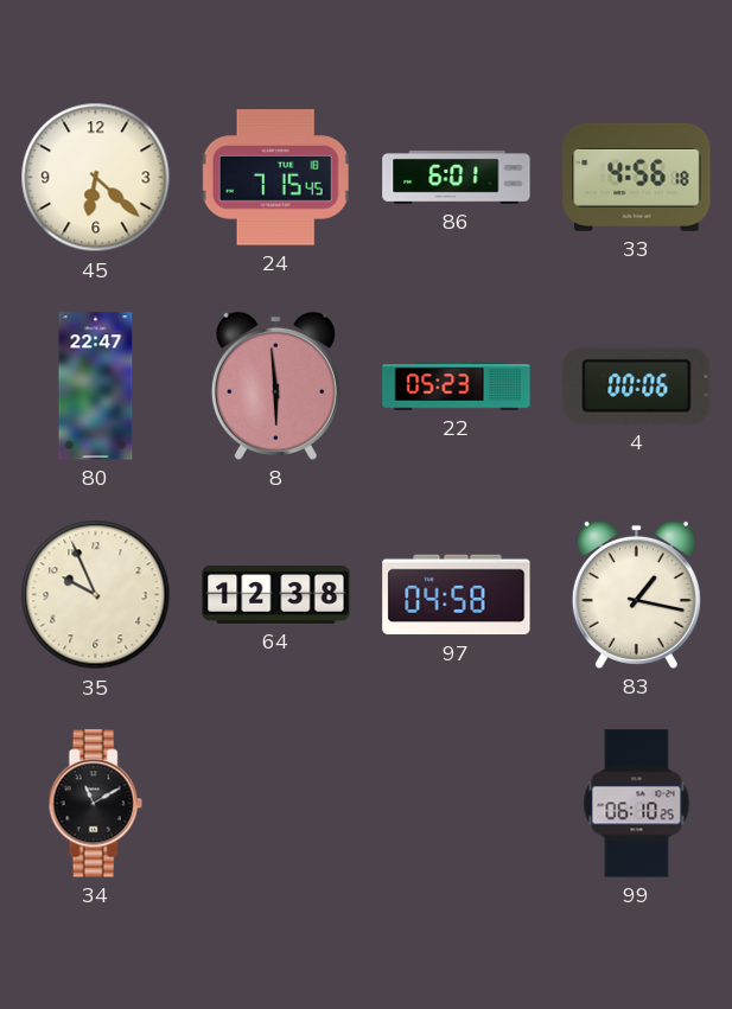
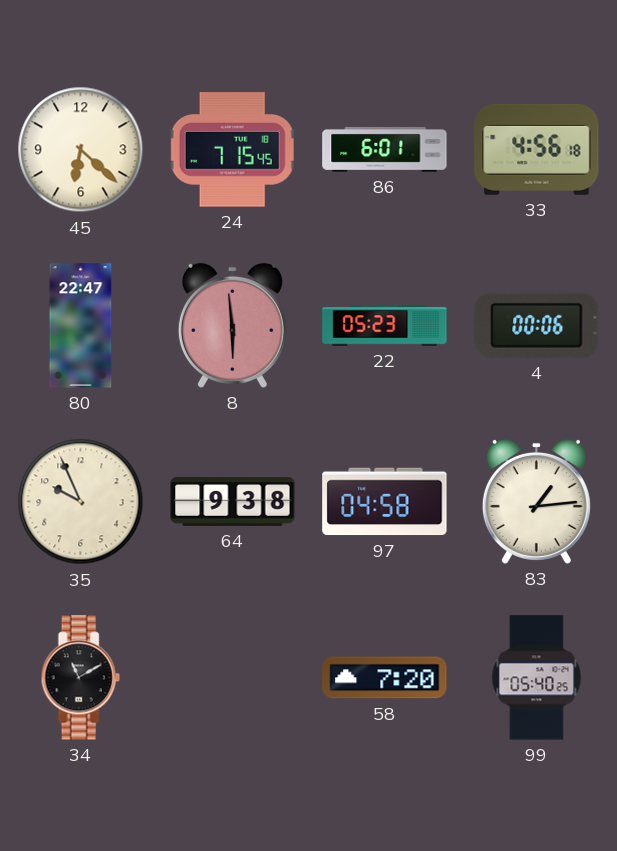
64: 12:38 -> 9:38 (233, 501)
83: 1:17 -> 1:14 (536, 501)
58: none -> 7:20 (385, 678)
99: 06:10 -> 05:40 (537, 678)
